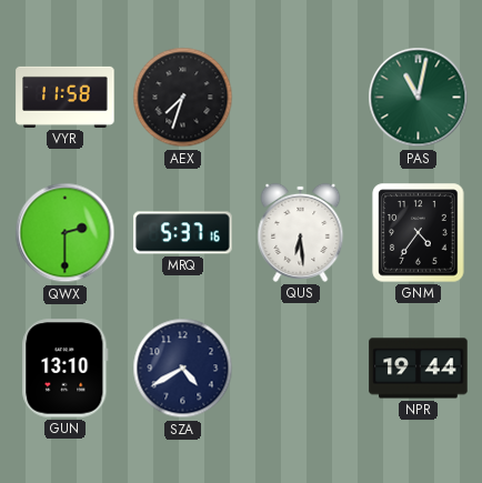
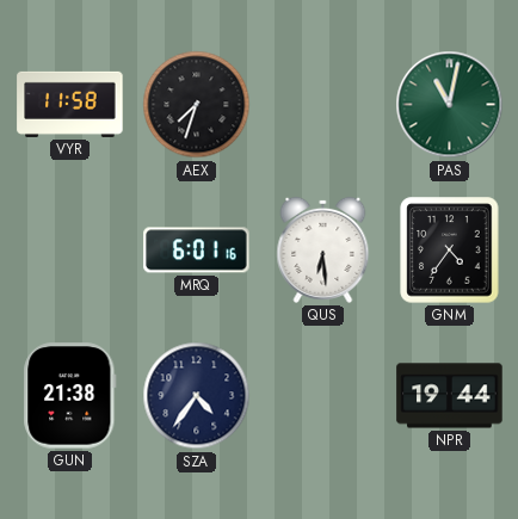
QWX: 2:30 -> none (66, 233)
MRQ: 5:37 -> 6:01 (197, 251)
GUN: 13:10 -> 21:38 (70, 396)
SZA: 4:40 -> 4:36 (197, 396)
